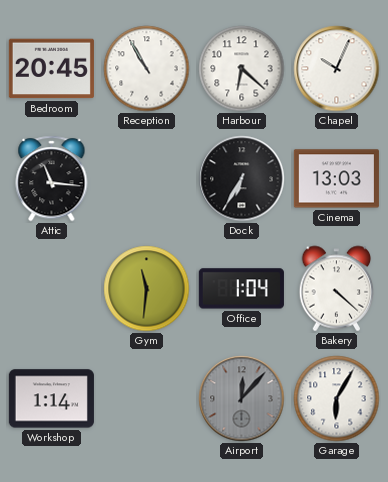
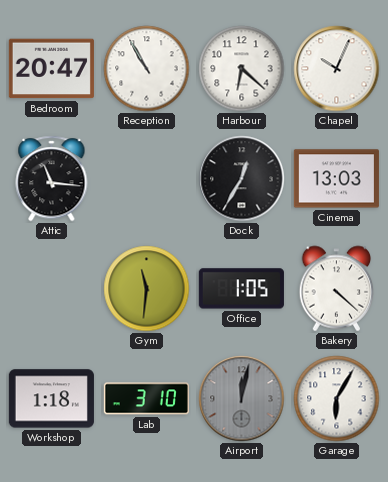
Bedroom: 20:45 -> 20:47 (51, 69)
Dock: 6:35 -> 12:35 (242, 179)
Office: 1:04 -> 1:05 (241, 289)
Workshop: 1:14 -> 1:18 (51, 399)
Lab: none -> 3:10 (146, 399)
Airport: 12:07 -> 12:02 (242, 399)
